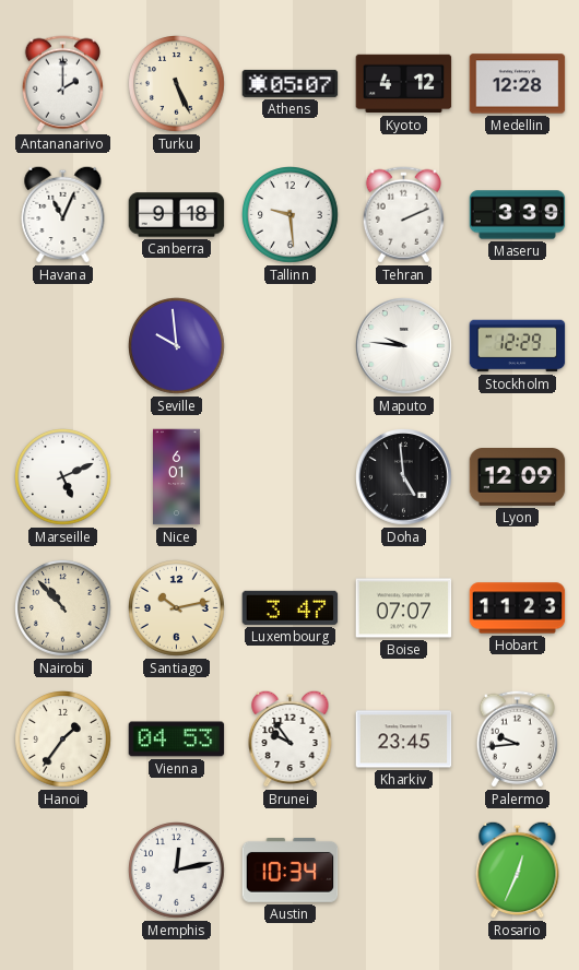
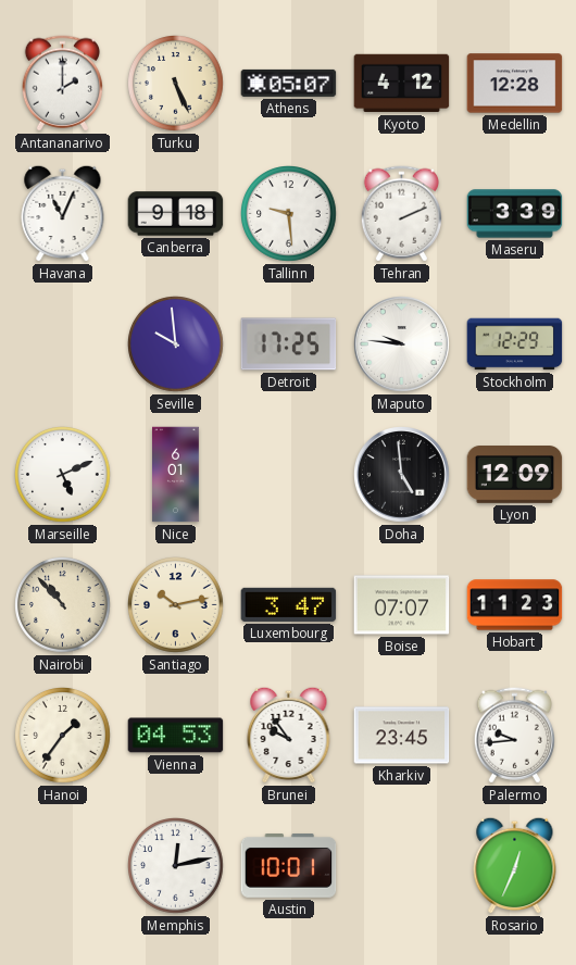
Detroit: none -> 17:25 (289, 344)
Austin: 10:34 -> 10:01 (289, 866)
